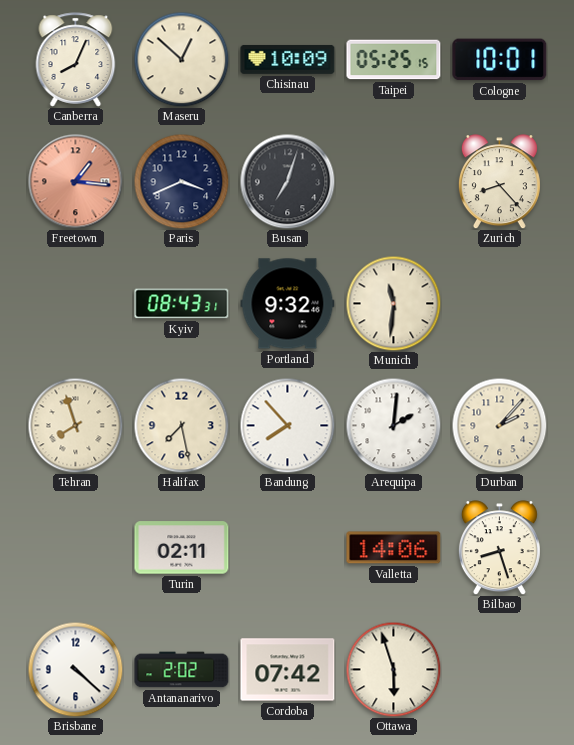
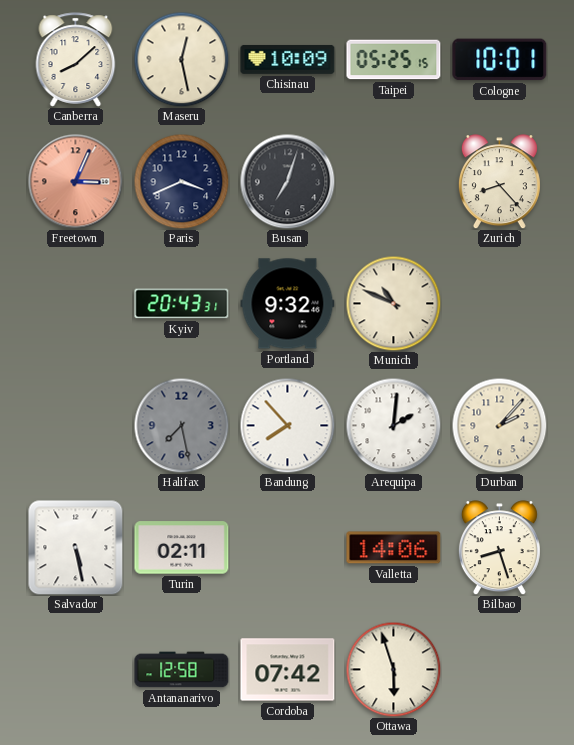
Canberra: 8:04 -> 8:08 (76, 60)
Maseru: 12:52 -> 12:28 (181, 59)
Freetown: 1:16 -> 3:04 (75, 181)
Kyiv: 08:43 -> 20:43 (182, 304)
Munich: 11:31 -> 10:49 (393, 303)
Tehran: 7:57 -> none (75, 425)
Halifax dial: cream -> grey (181, 425)
Salvador: none -> 5:28 (76, 548)
Brisbane: 4:22 -> none (75, 669)
Antananarivo: 2:02 -> 12:58 (182, 670)
